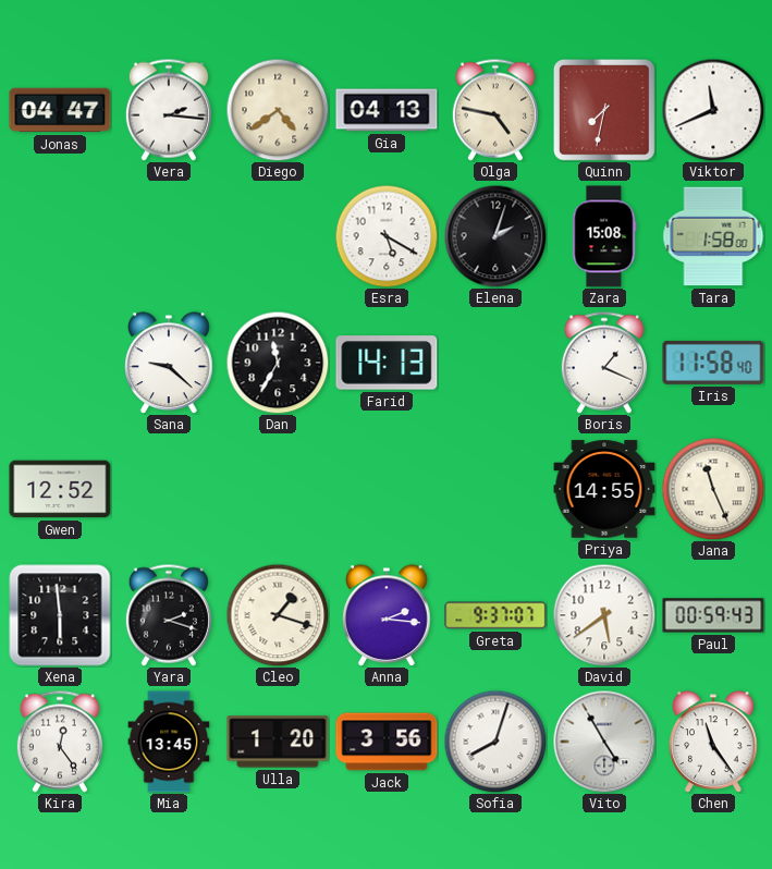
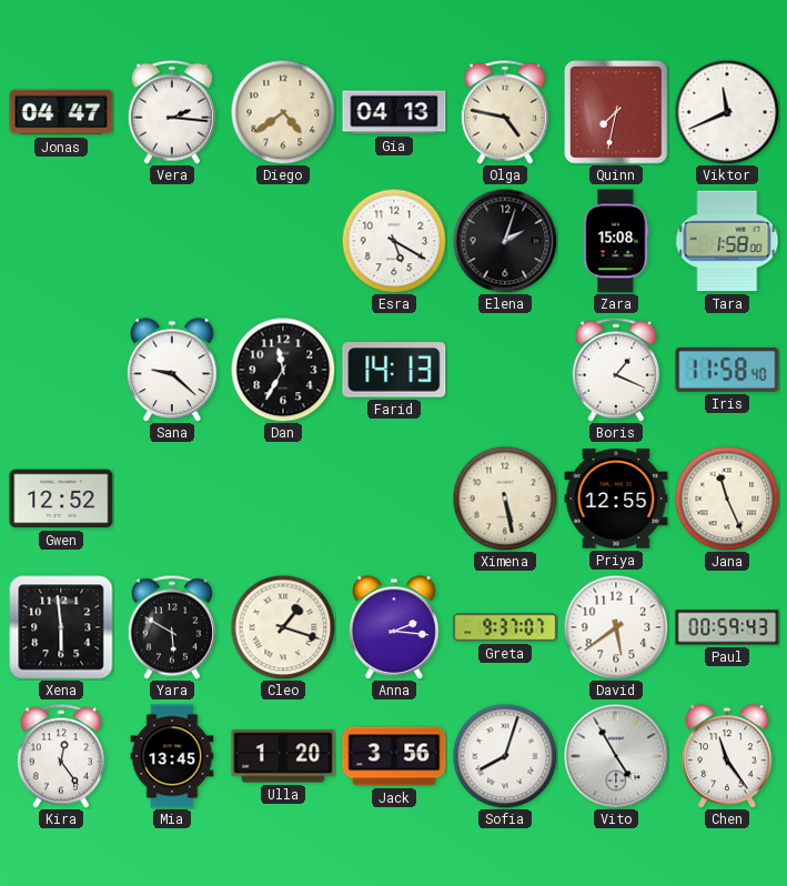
Ximena: none -> 5:28 (505, 499)
Priya: 14:55 -> 12:55 (616, 499)
Yara: 2:18 -> 5:50 (172, 627)
